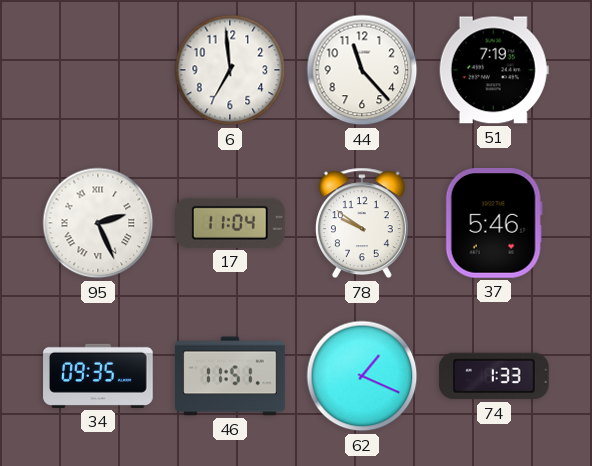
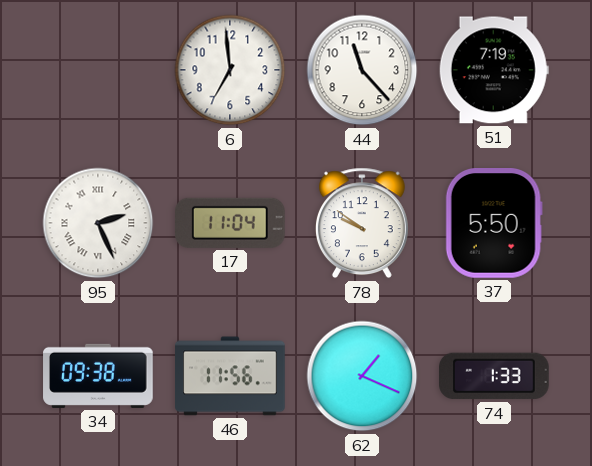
37: 5:46 -> 5:50 (494, 224)
34: 09:35 -> 09:38 (98, 376)
46: 11:51 -> 11:56 (230, 376)
